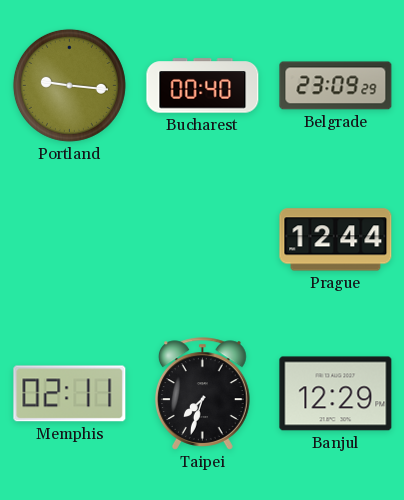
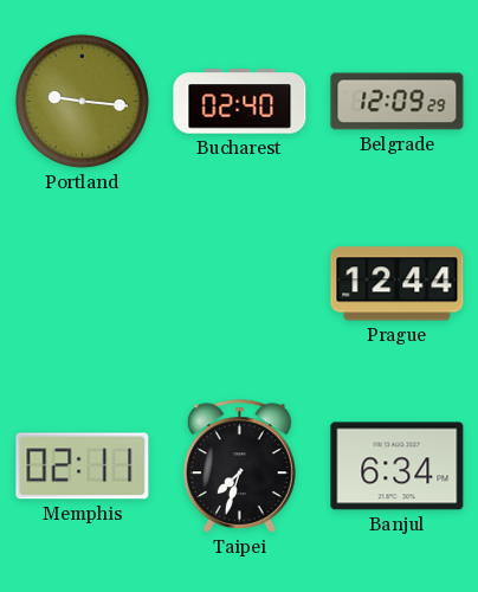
Bucharest: 00:40 -> 02:40 (240, 102)
Belgrade: 23:09 -> 12:09 (398, 102)
Banjul: 12:29 -> 6:34 (398, 466)
